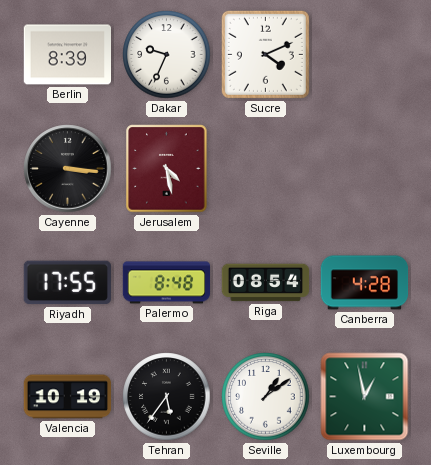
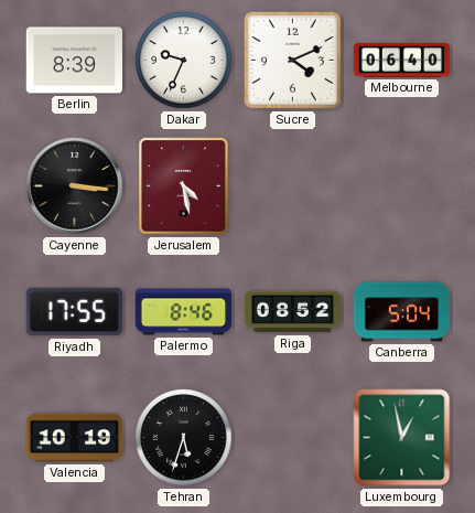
Melbourne: none -> 06:40 (402, 61)
Palermo: 8:48 -> 8:46 (184, 312)
Riga: 08:54 -> 08:52 (293, 312)
Canberra: 4:28 -> 5:04 (402, 312)
Tehran: 5:36 -> 5:33 (184, 438)
Seville: 1:09 -> none (266, 397)
